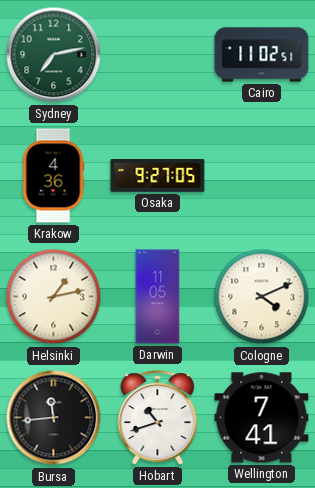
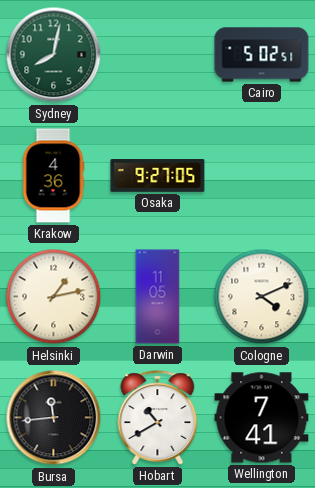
Sydney: 7:13 -> 8:02 (54, 55)
Cairo: 11:02 -> 5:02 (262, 55)
Hobart: 10:42 -> 10:40 (158, 418)
